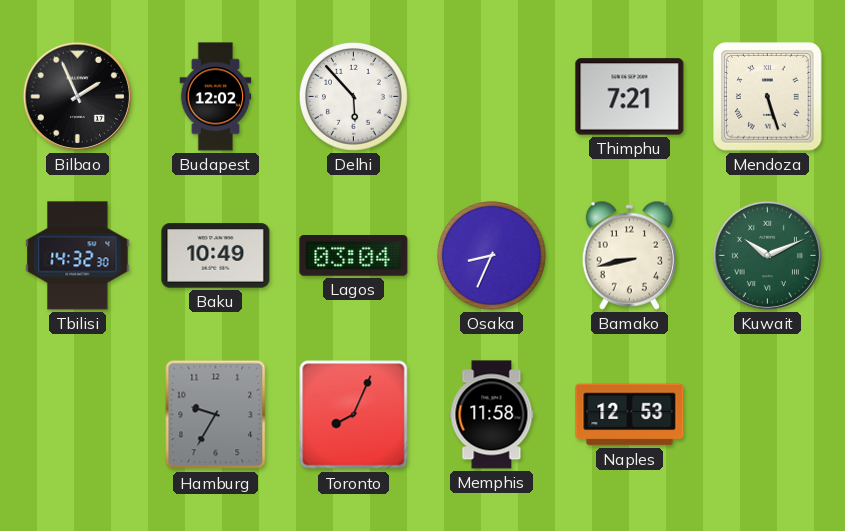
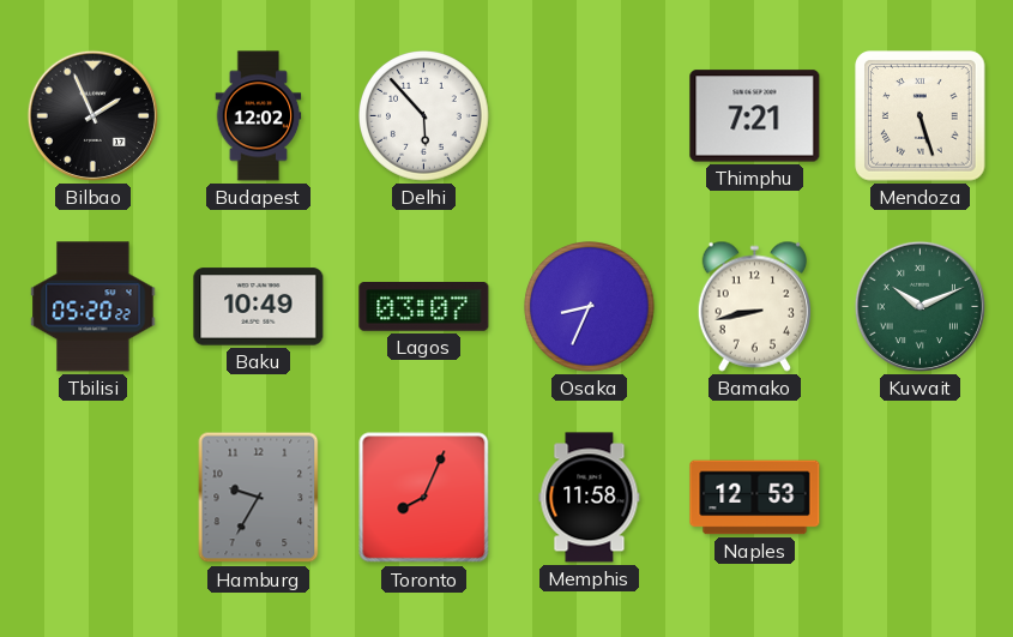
Tbilisi: 14:32 -> 05:20 (94, 307)
Lagos: 03:04 -> 03:07 (424, 307)
